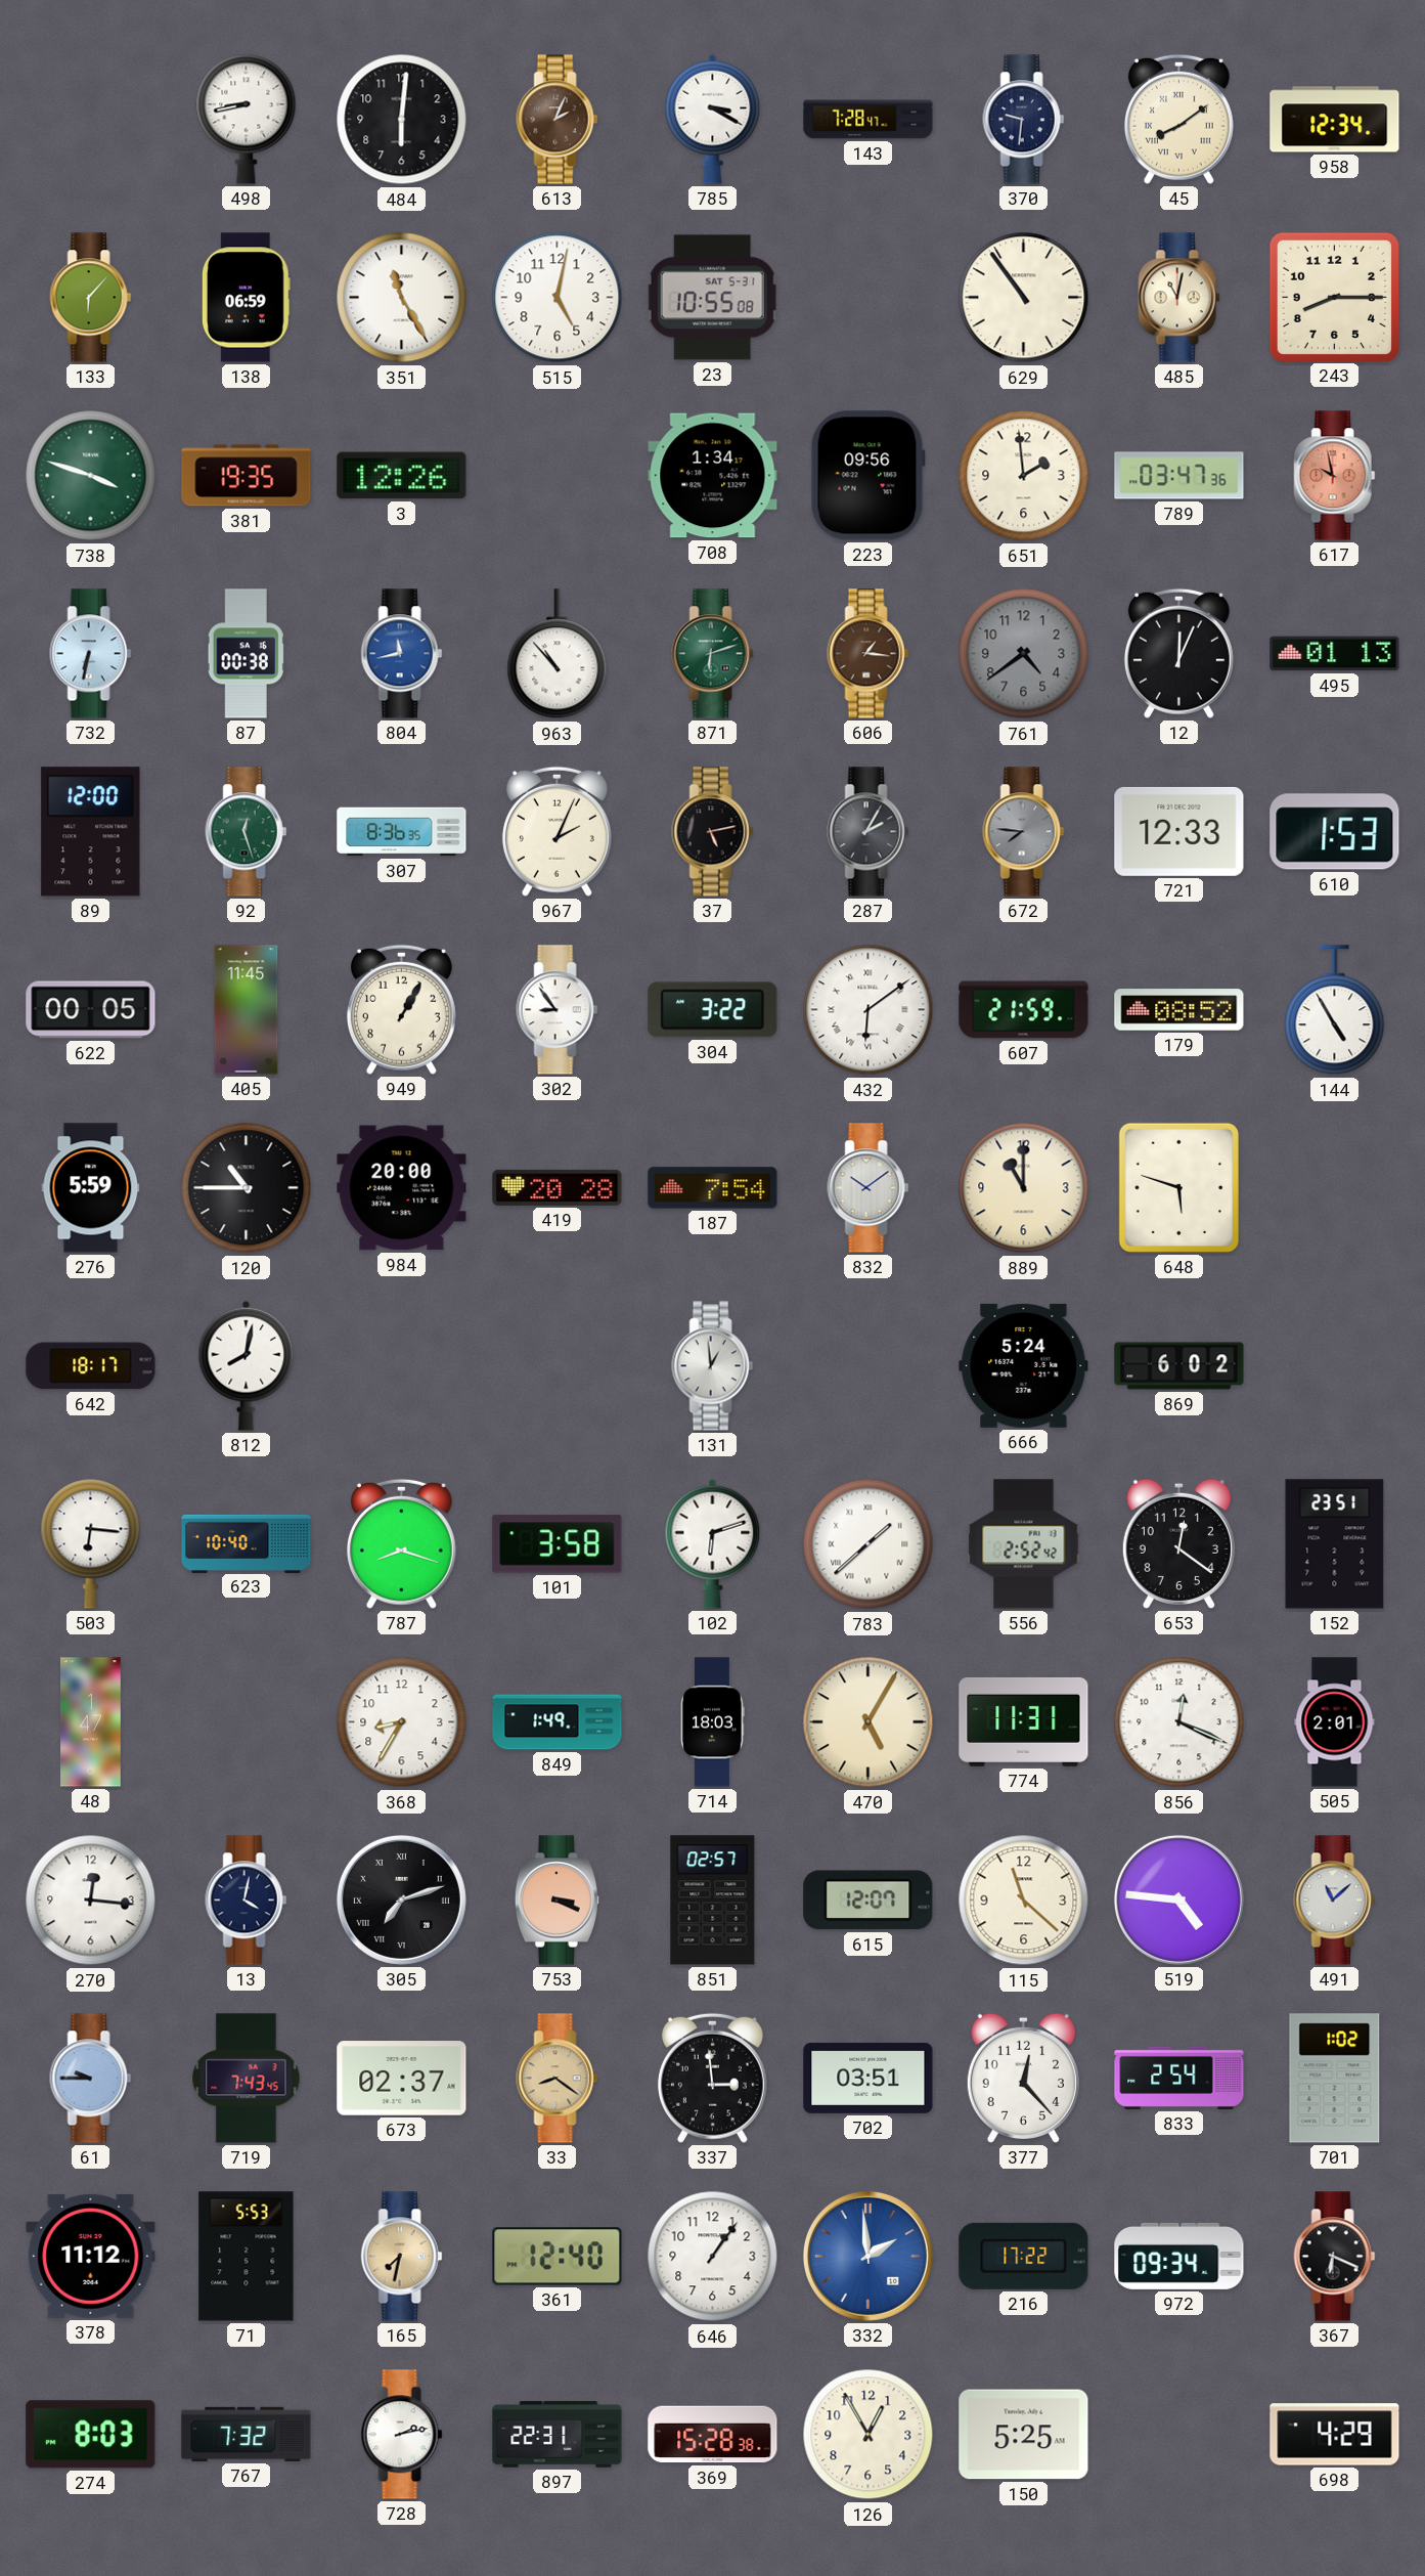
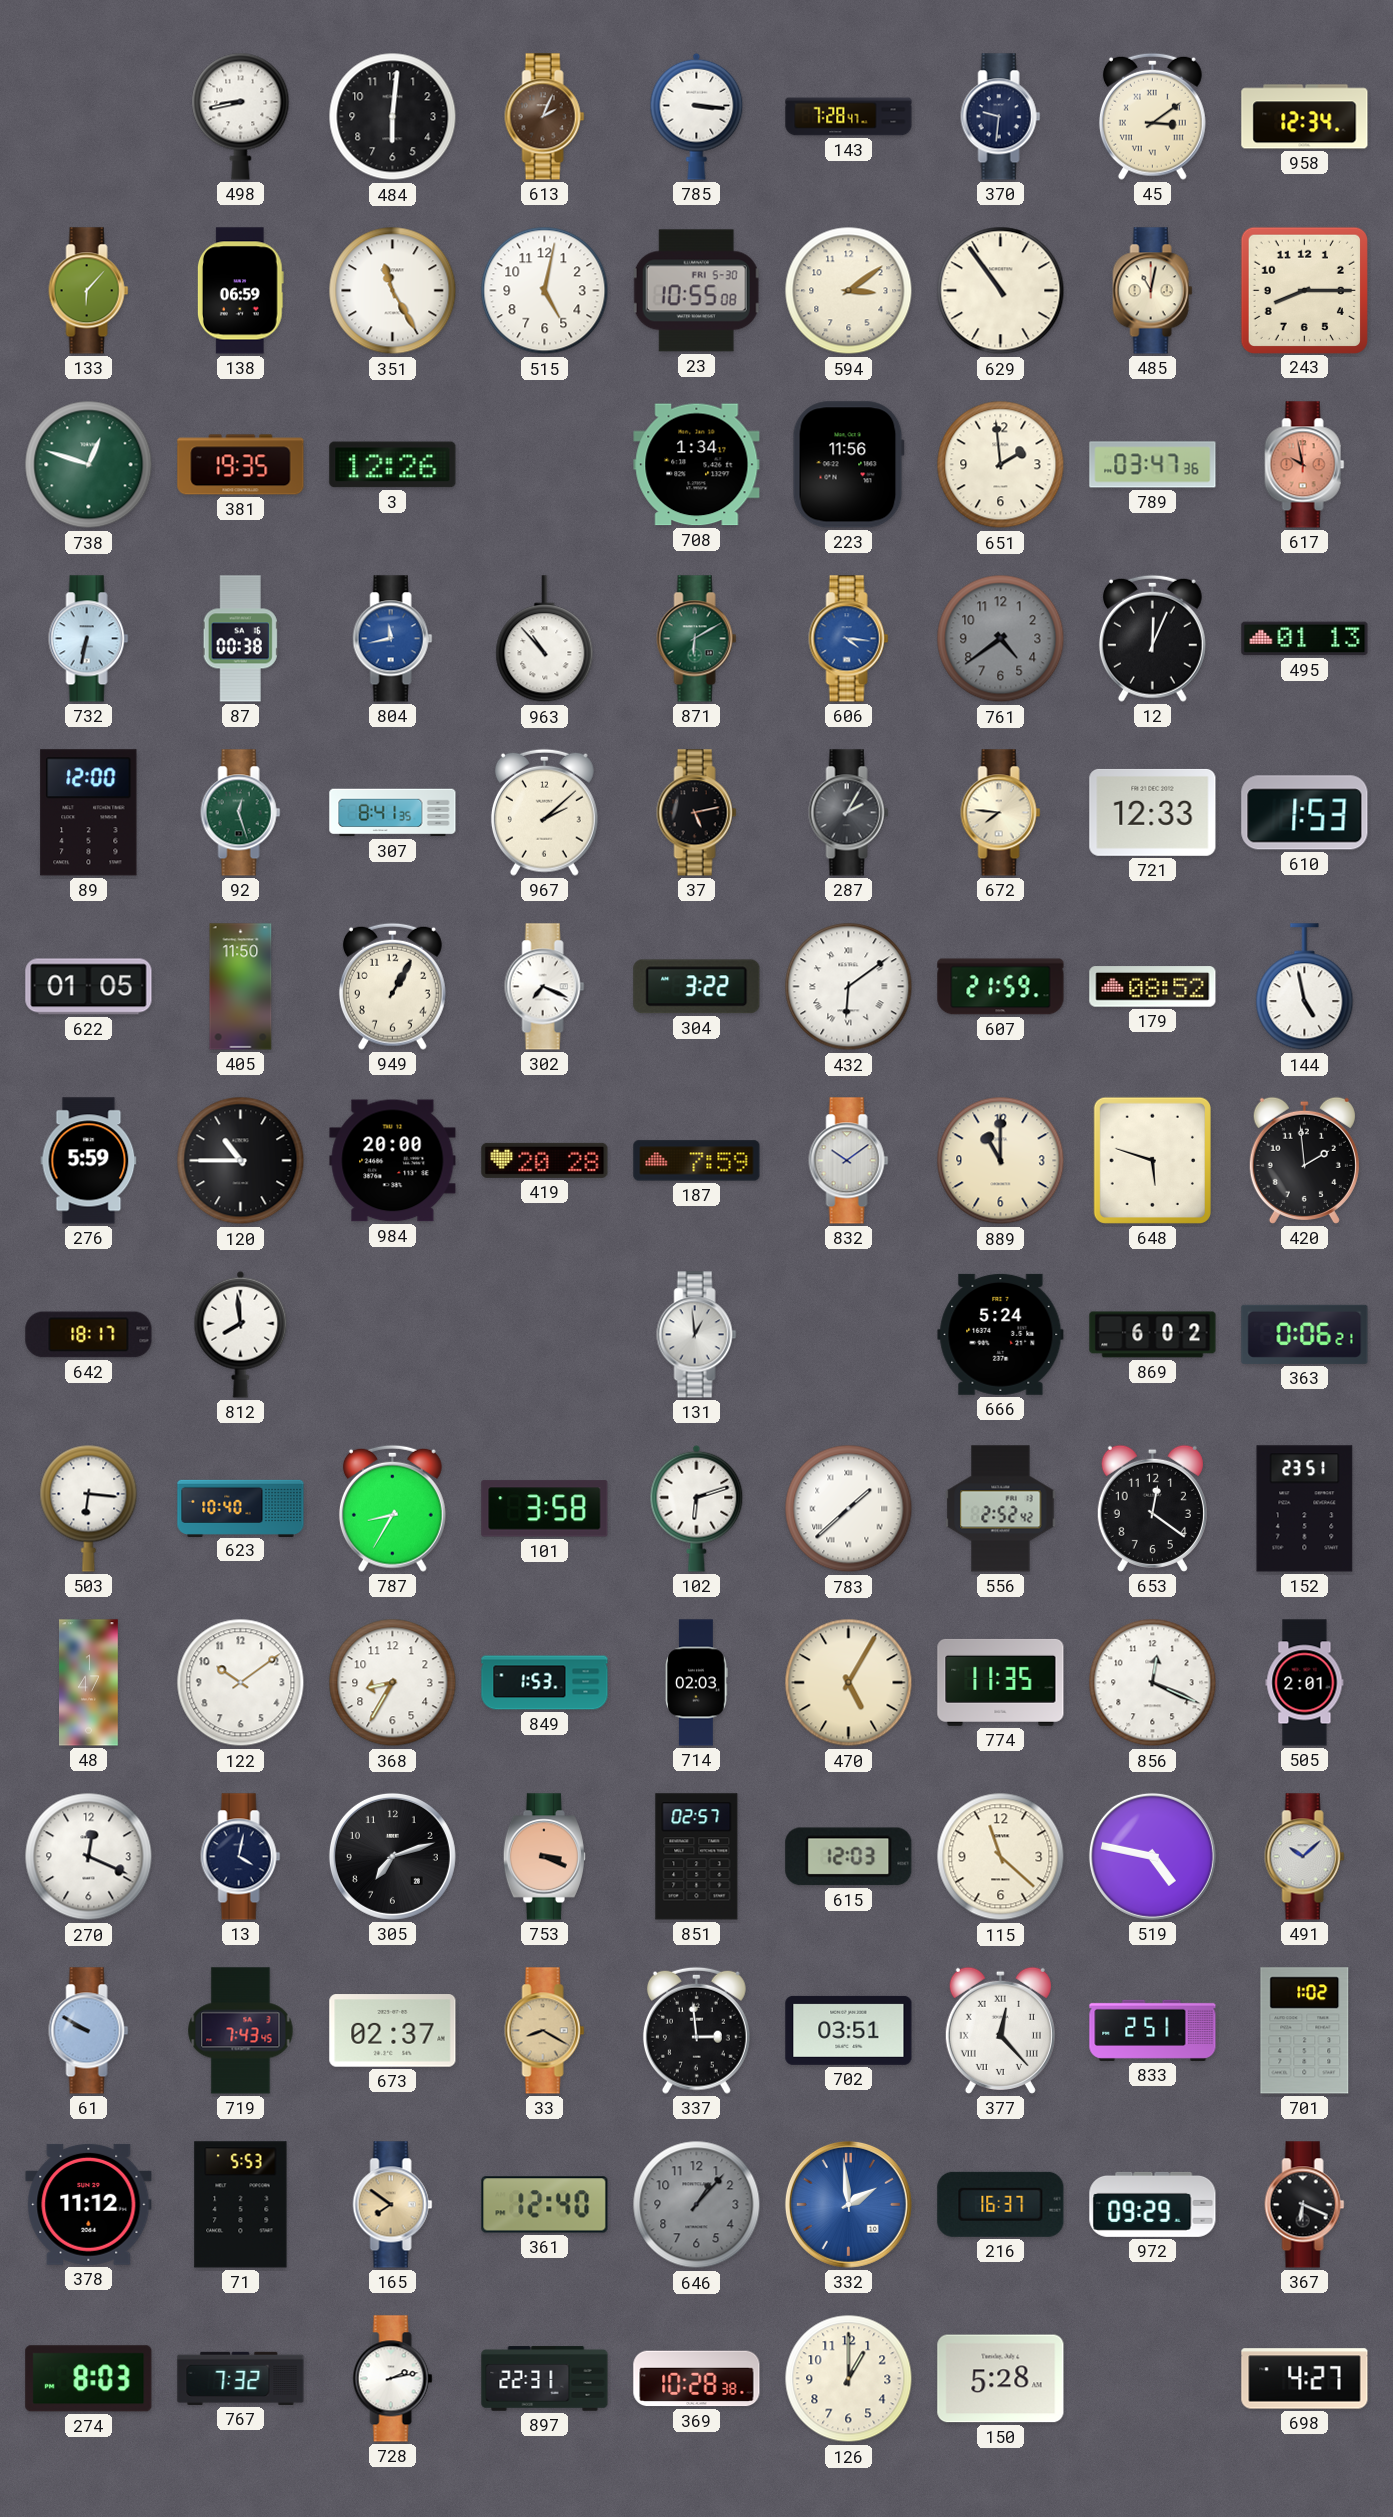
785: 3:20 -> 3:16 (697, 116)
45: 8:09 -> 3:09 (1152, 116)
23 date: SAT 5-31 -> FRI 5-30 (696, 291)
594: none -> 3:09 (849, 291)
738: 3:48 -> 12:48 (89, 465)
223: 09:56 -> 11:56 (848, 465)
871: 6:12 -> 6:10 (697, 639)
606: 1:16 -> 4:16 (849, 639)
606 dial: brown -> blue (849, 639)
307: 8:36 -> 8:41 (393, 813)
967: 2:04 -> 2:08 (544, 812)
672 dial: grey -> cream (1001, 813)
622: 00:05 -> 01:05 (89, 987)
405: 11:45 -> 11:50 (241, 987)
302: 8:54 -> 7:19 (545, 987)
144: 4:55 -> 4:58 (1305, 987)
187: 7:54 -> 7:59 (697, 1161)
420: none -> 1:59 (1304, 1160)
812: 8:02 -> 7:59 (241, 1334)
363: none -> 0:06 (1305, 1334)
787: 8:18 -> 8:35 (392, 1508)
122: none -> 10:09 (241, 1683)
849: 1:49 -> 1:53 (545, 1683)
714: 18:03 -> 02:03 (696, 1683)
774: 11:31 -> 11:35 (1001, 1682)
270: 12:16 -> 12:19 (89, 1857)
305 numerals: Roman -> Arabic (392, 1856)
615: 12:07 -> 12:03 (849, 1857)
519: 4:46 -> 4:47 (1152, 1856)
491: 11:08 -> 10:08 (1305, 1857)
61: 9:45 -> 9:50 (89, 2031)
33: 8:21 -> 8:20 (545, 2031)
377 numerals: Arabic -> Roman (1000, 2030)
833: 2:54 -> 2:51 (1153, 2030)
165: 7:32 -> 7:51 (393, 2205)
646: 1:06 -> 1:07 (697, 2205)
646 dial: white -> grey (697, 2205)
216: 17:22 -> 16:37 (1001, 2204)
972: 09:34 -> 09:29 (1153, 2204)
369: 15:28 -> 10:28 (697, 2379)
126: 12:55 -> 1:00 (849, 2379)
150: 5:25 -> 5:28 (1001, 2379)
698: 4:29 -> 4:27 (1305, 2379)
